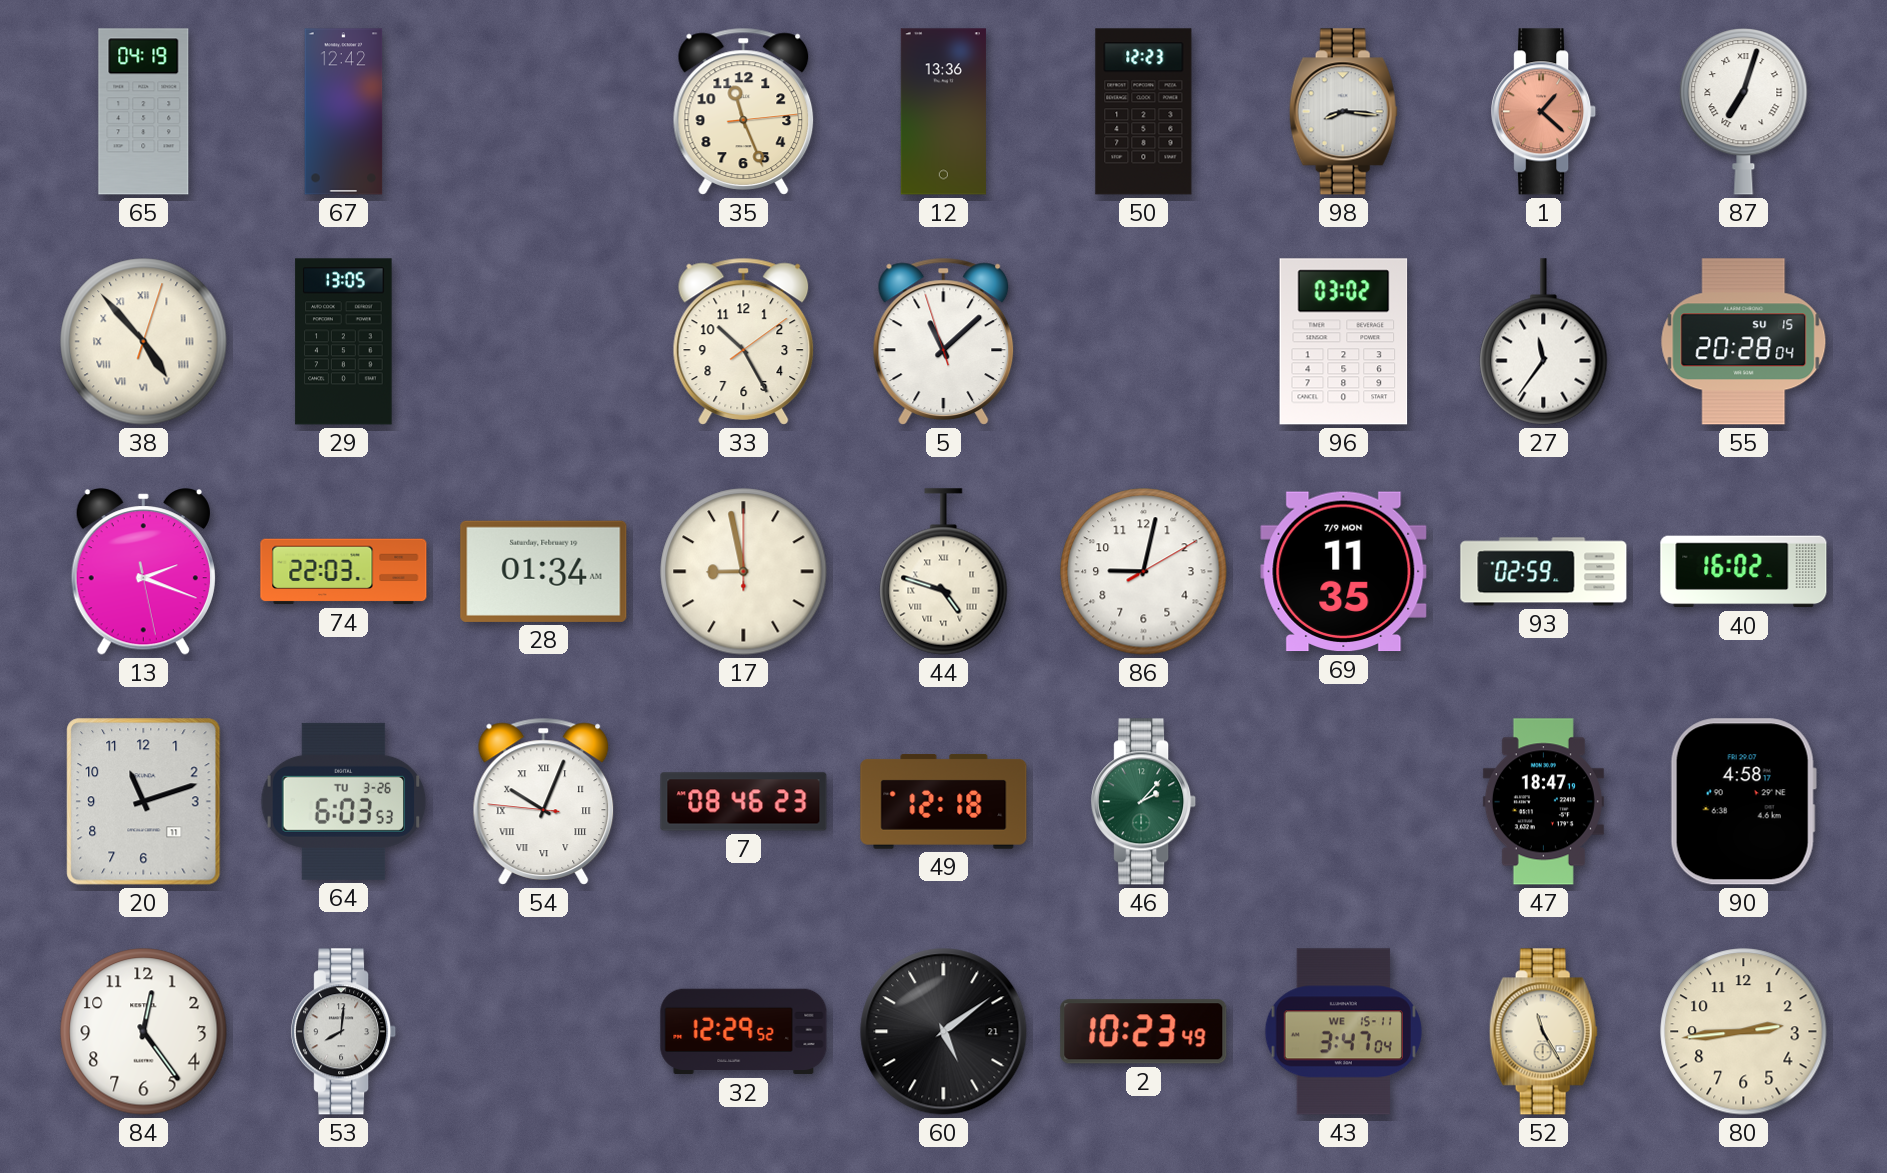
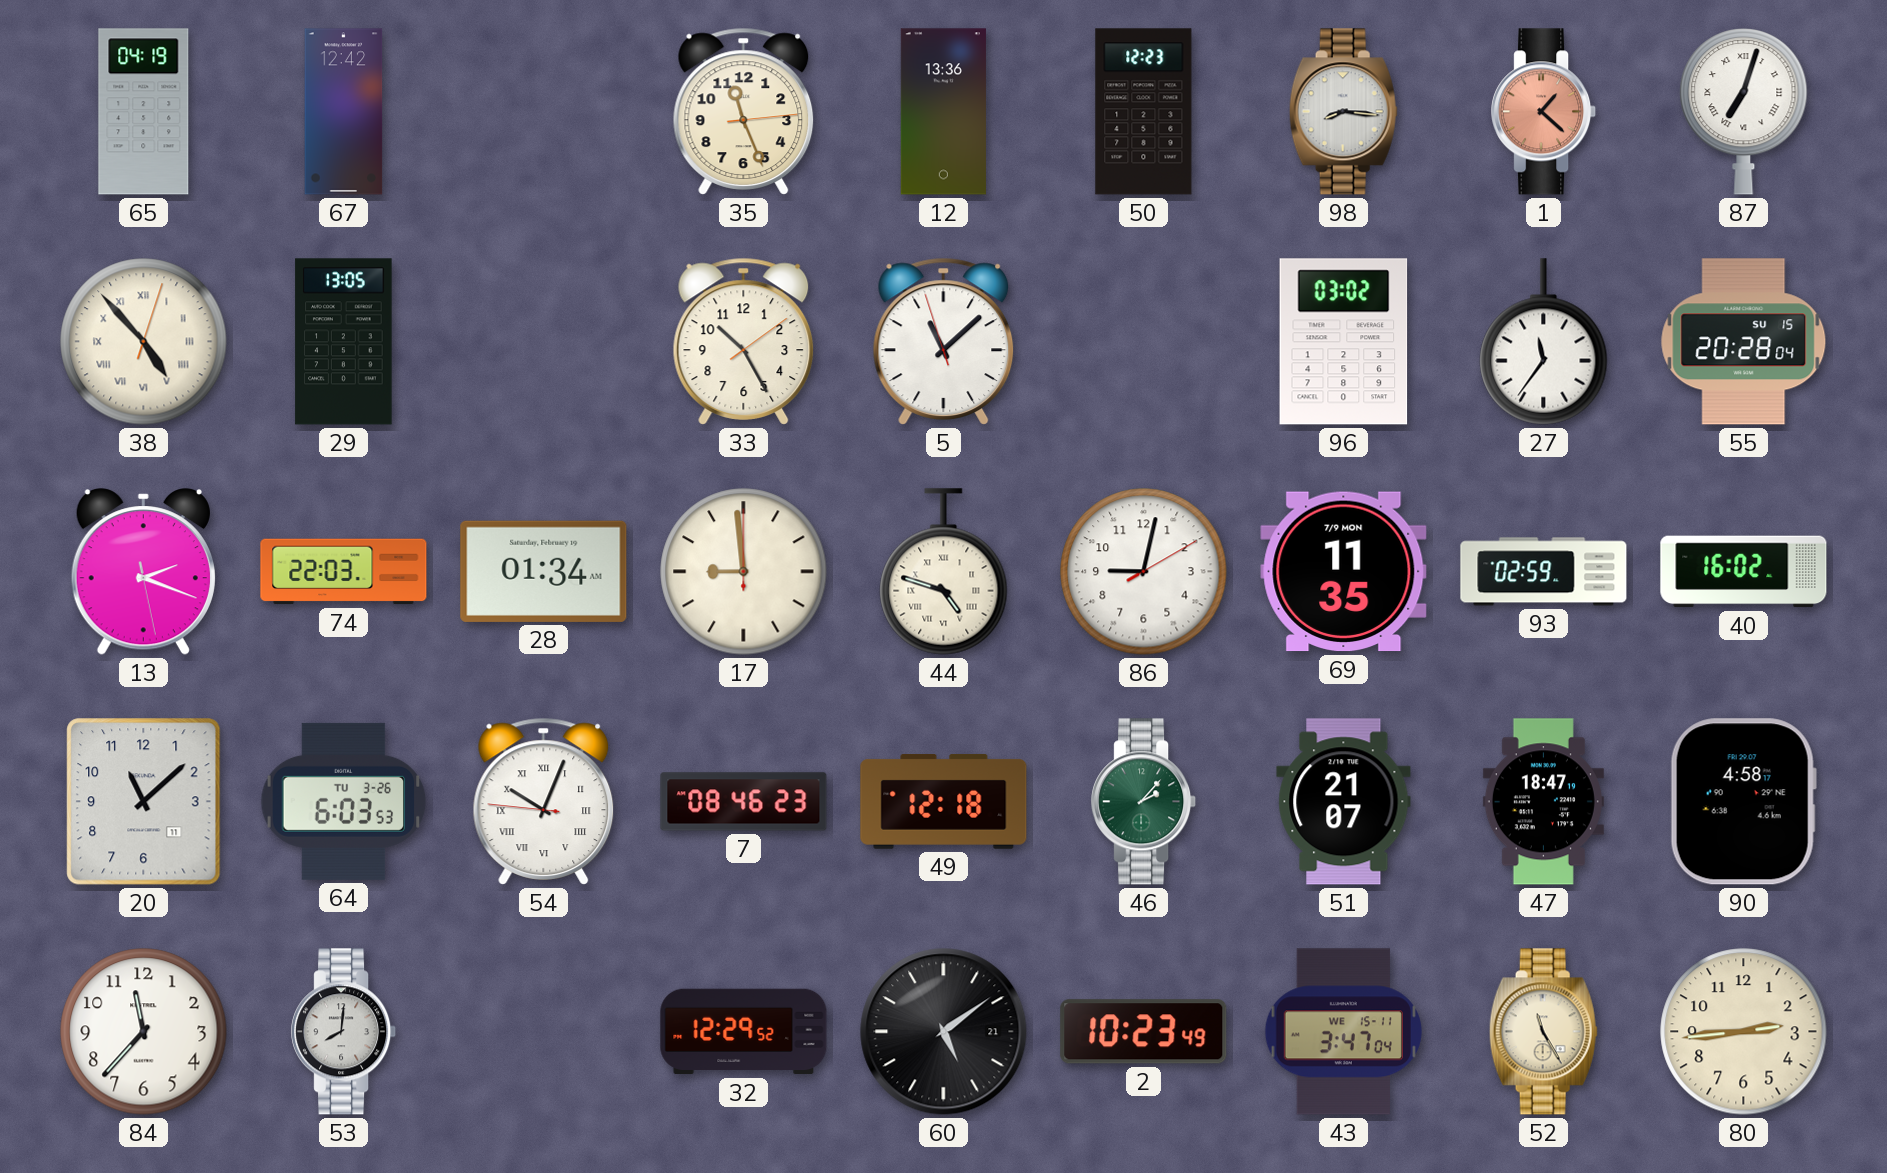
17: 8:58 -> 8:59 (744, 572)
20: 11:12 -> 11:08 (144, 802)
51: none -> 21:07 (1344, 802)
84: 12:24 -> 11:37 (144, 1032)
